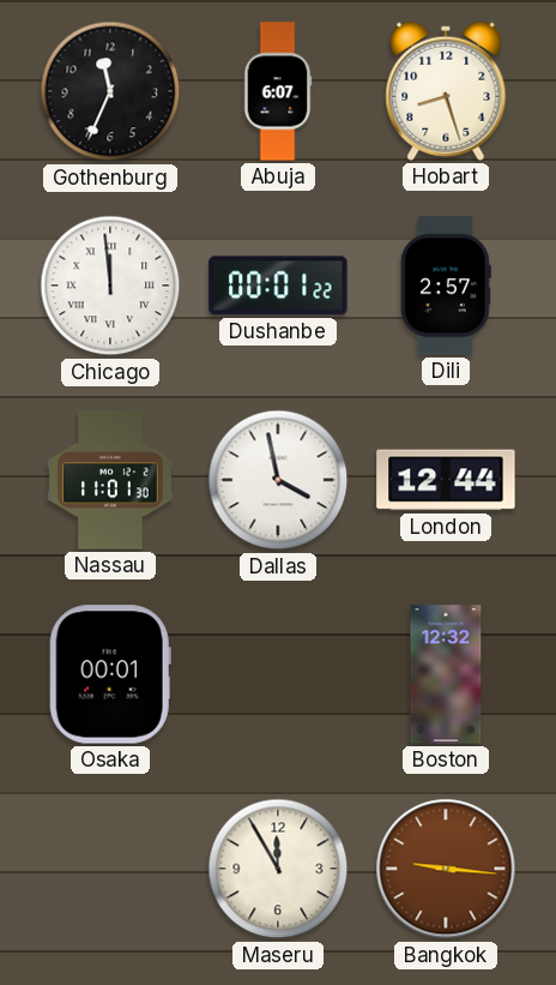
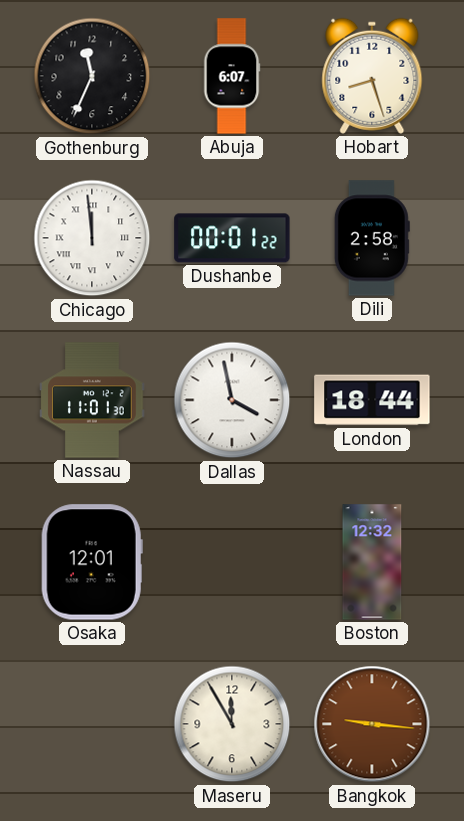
Dili: 2:57 -> 2:58 (372, 238)
London: 12:44 -> 18:44 (372, 400)
Osaka: 00:01 -> 12:01 (92, 562)
